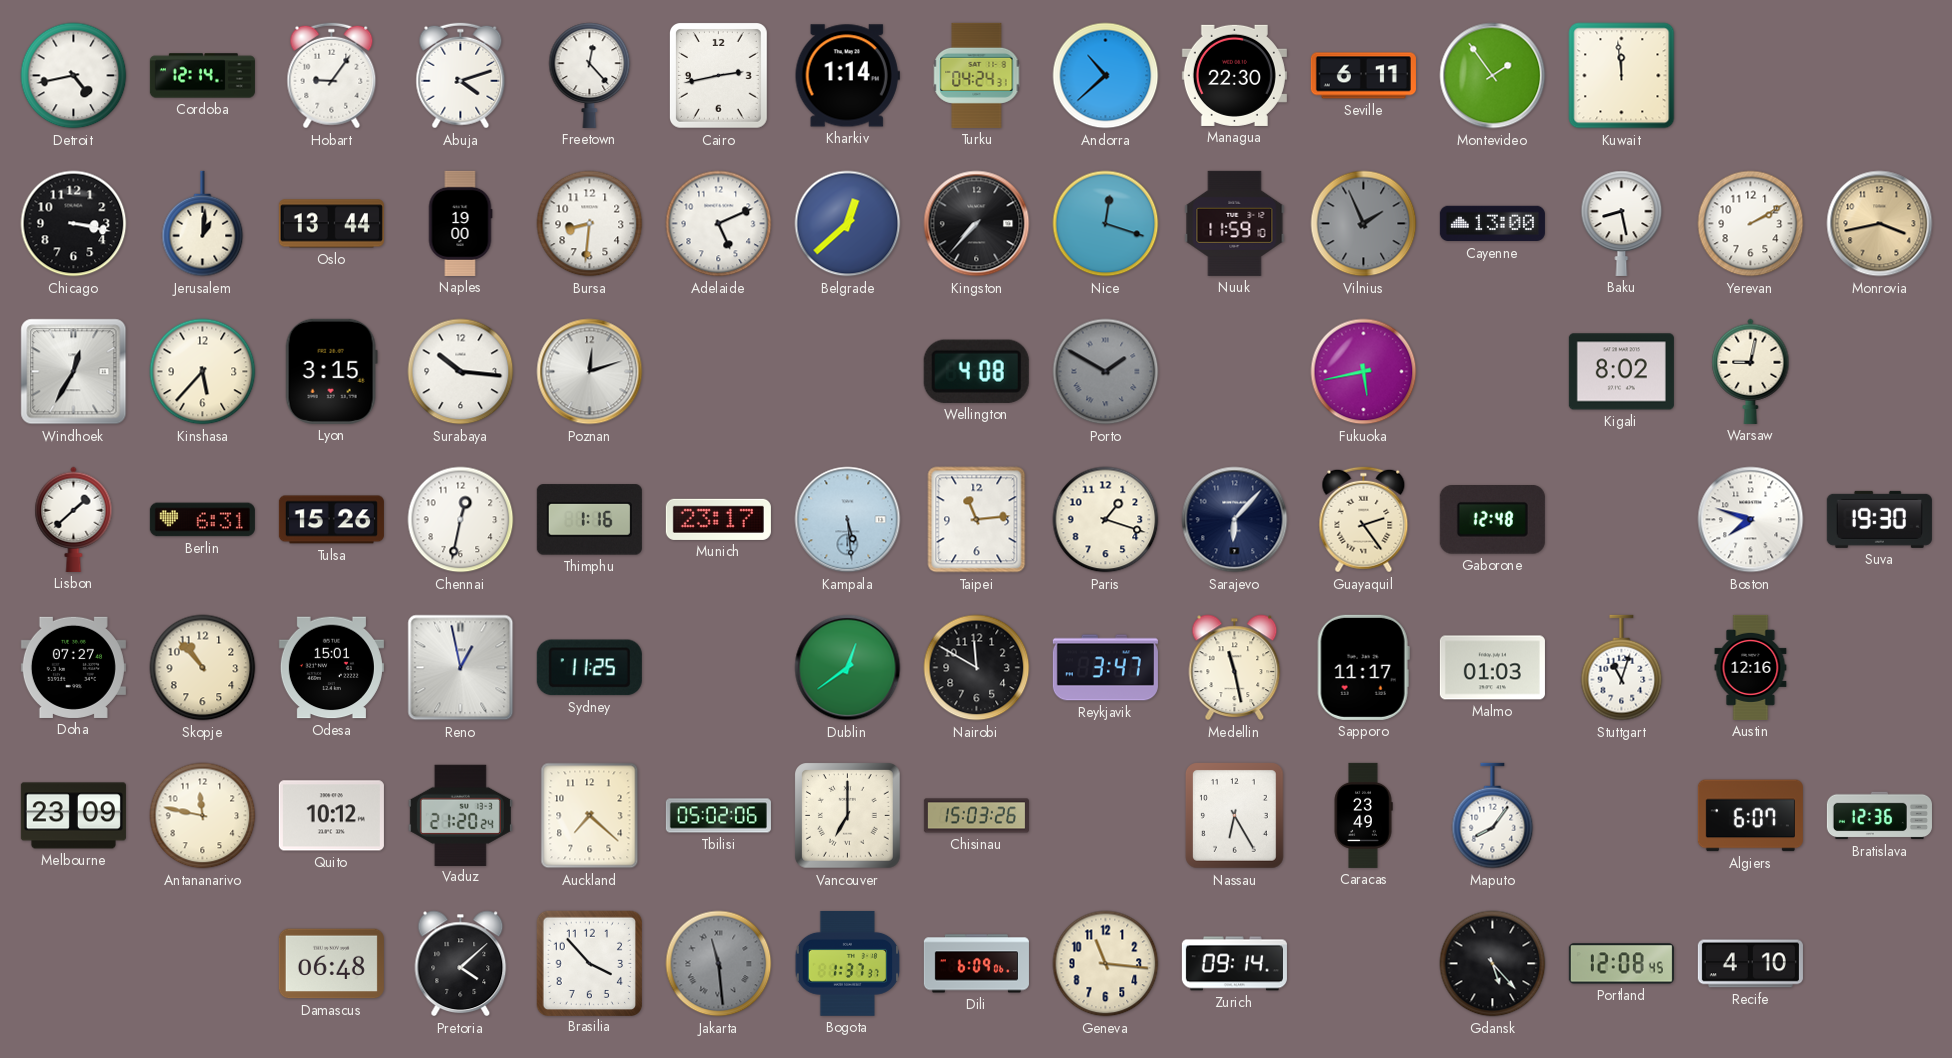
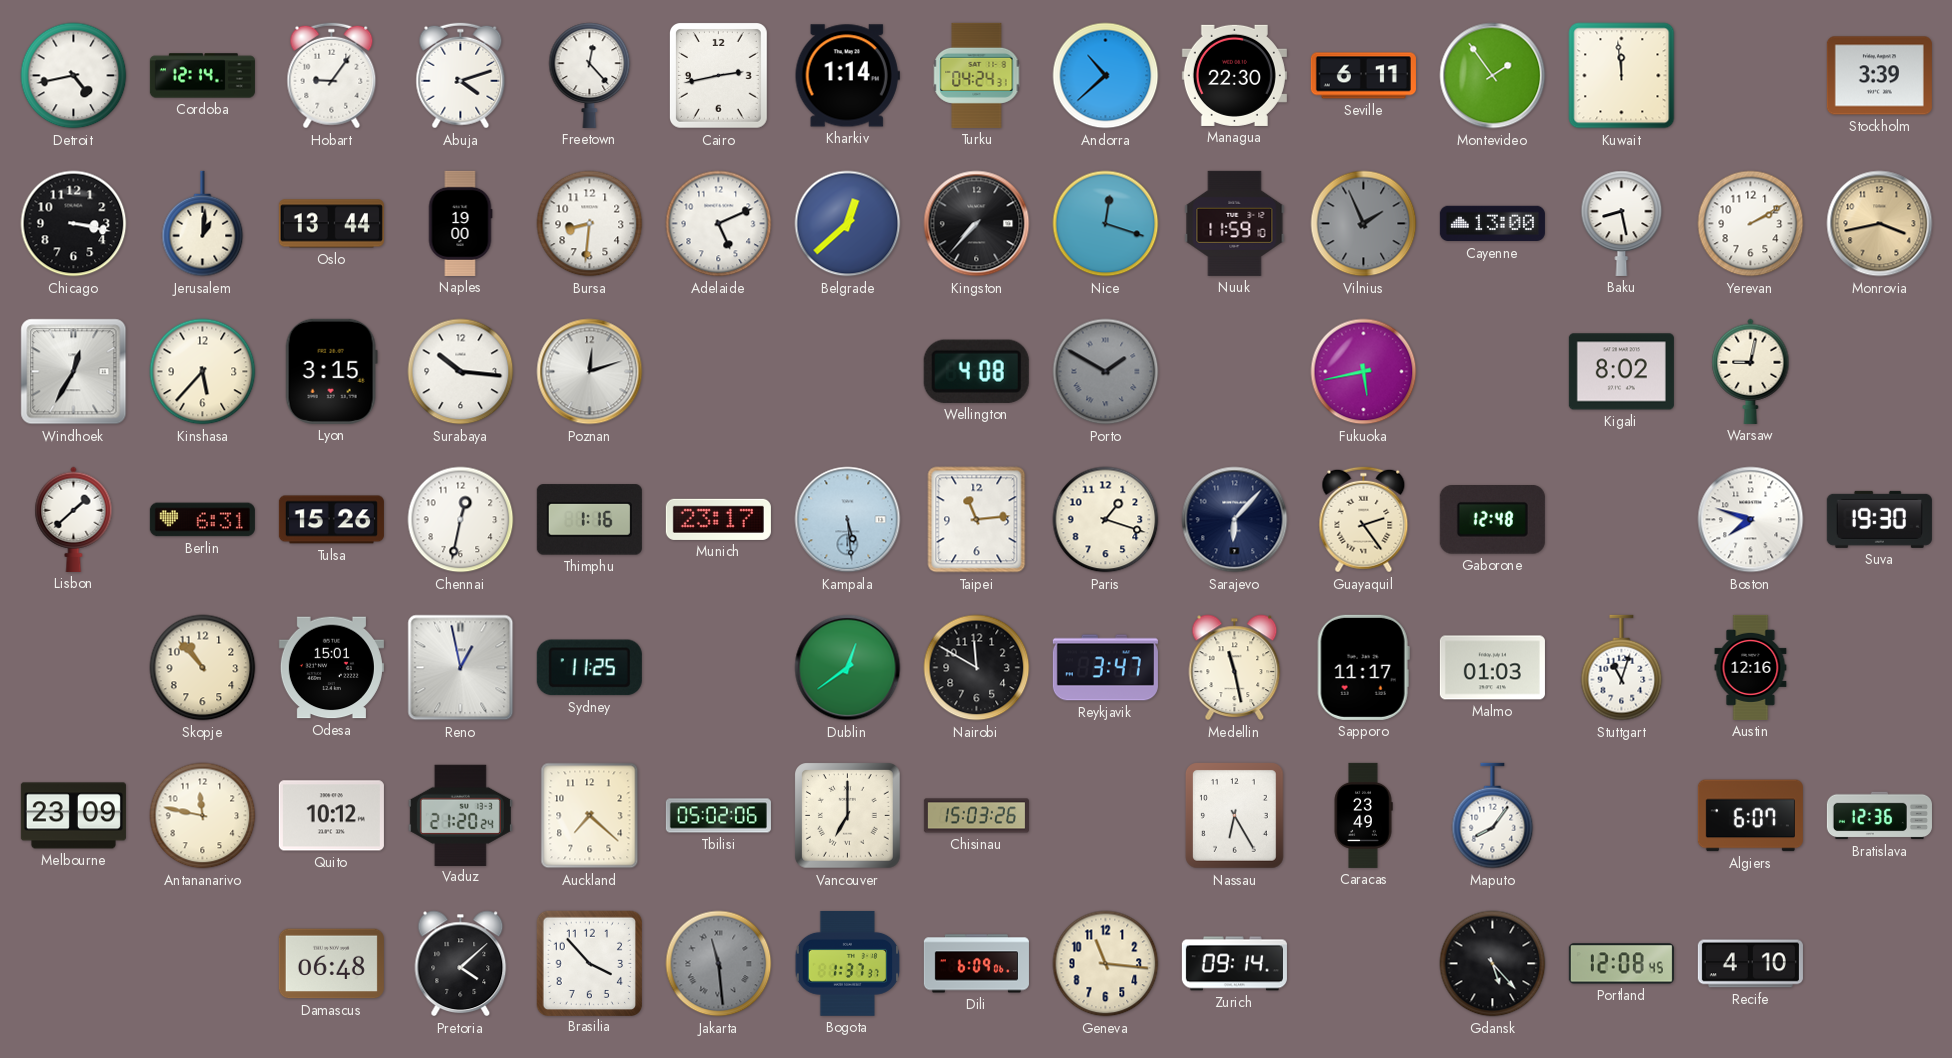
Stockholm: none -> 3:39 (1879, 76)
Doha: 07:27 -> none (73, 667)
